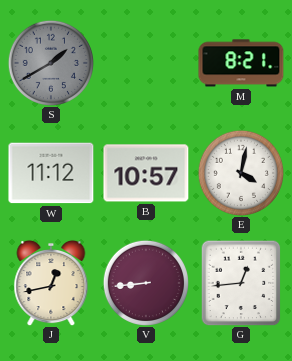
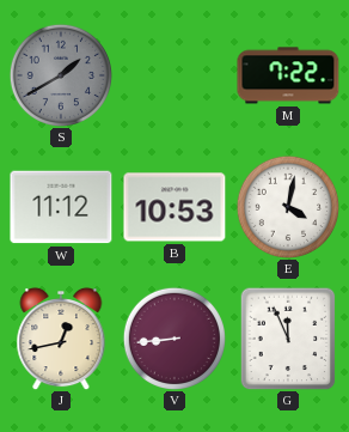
M: 8:21 -> 7:22 (288, 75)
B: 10:57 -> 10:53 (174, 207)
G: 12:44 -> 11:56 (288, 339)
